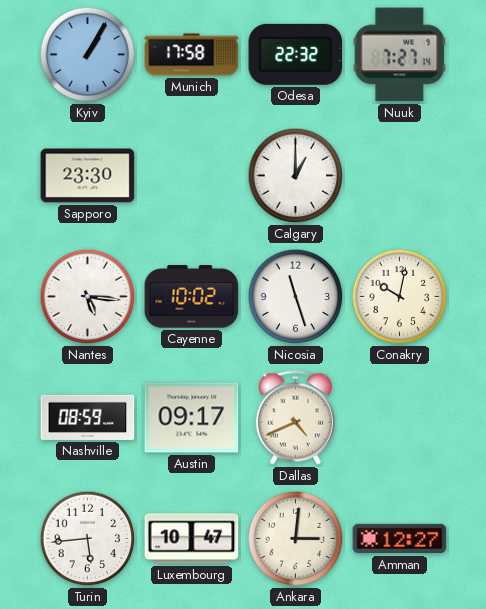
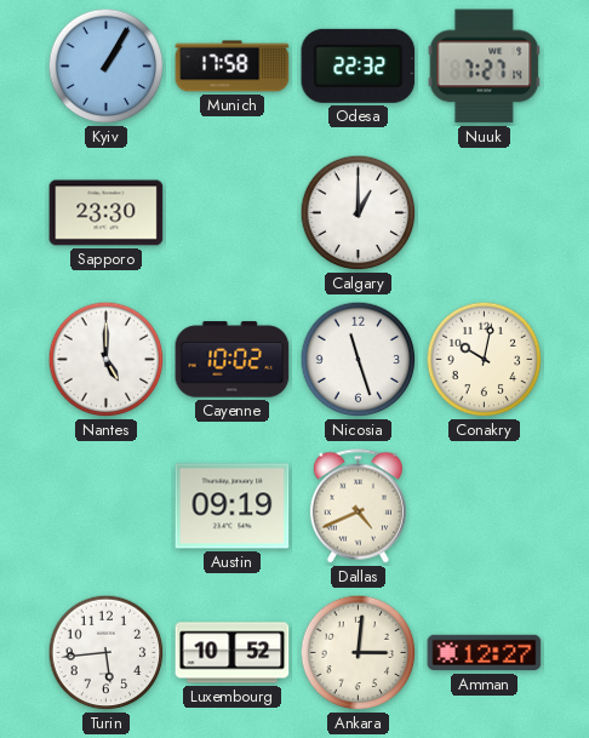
Nantes: 5:16 -> 5:00 (107, 360)
Nashville: 08:59 -> none (88, 417)
Austin: 09:17 -> 09:19 (233, 507)
Luxembourg: 10:47 -> 10:52 (233, 653)
